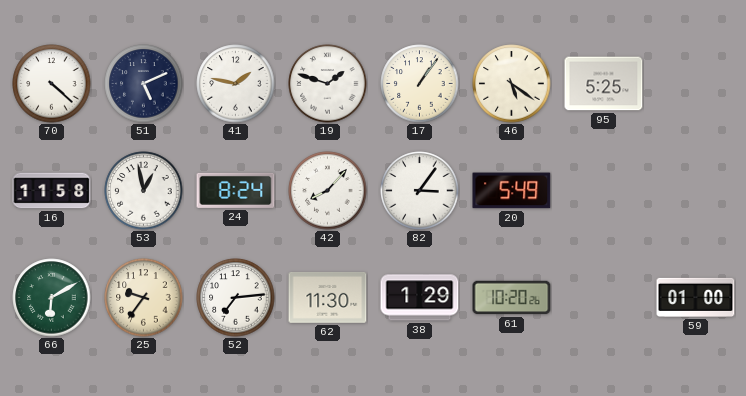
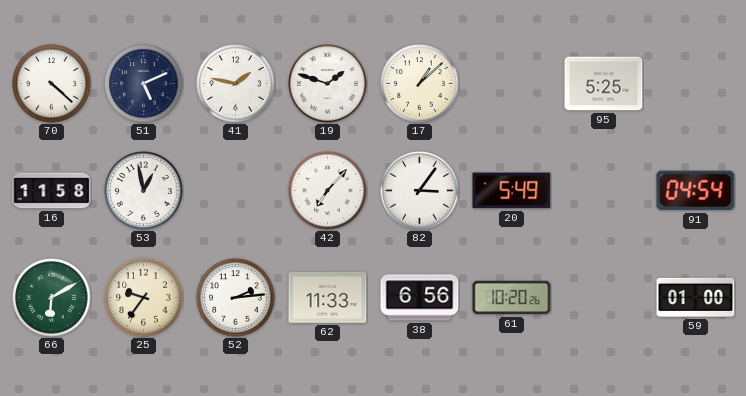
17: 1:06 -> 1:08 (420, 84)
46: 5:21 -> none (512, 84)
24: 8:24 -> none (236, 190)
42: 8:07 -> 7:07 (328, 191)
91: none -> 04:54 (696, 191)
52: 7:14 -> 2:14 (236, 298)
62: 11:30 -> 11:33 (328, 297)
38: 1:29 -> 6:56 (420, 298)
